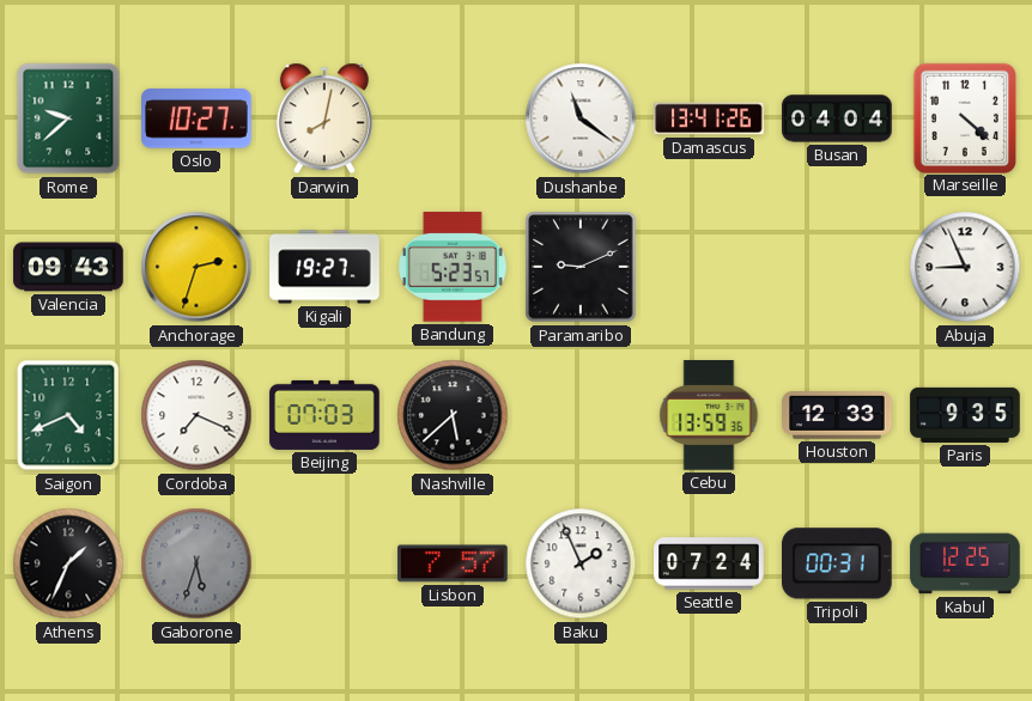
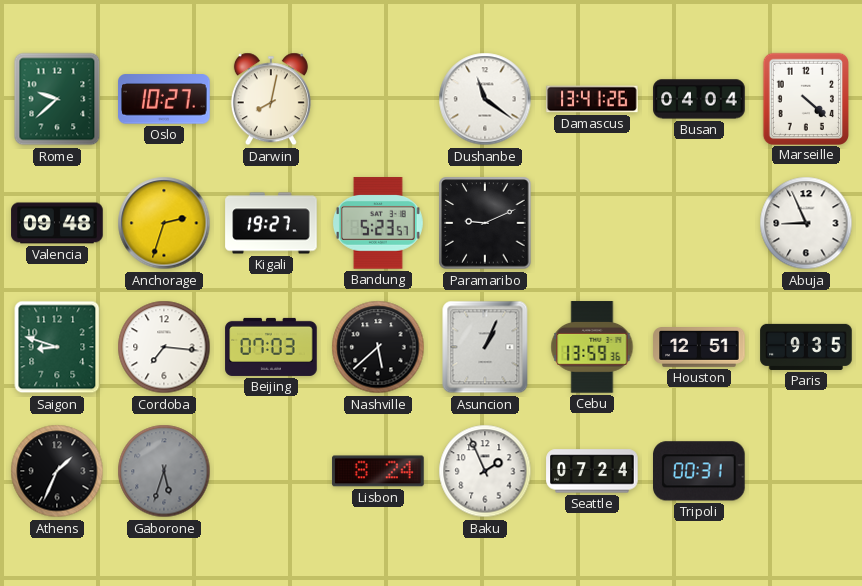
Valencia: 09:43 -> 09:48 (57, 223)
Saigon: 4:41 -> 8:48 (57, 347)
Cordoba: 7:19 -> 7:16 (164, 347)
Asuncion: none -> 1:04 (485, 347)
Houston: 12:33 -> 12:51 (699, 348)
Lisbon: 7:57 -> 8:24 (378, 471)
Kabul: 12:25 -> none (965, 563)
